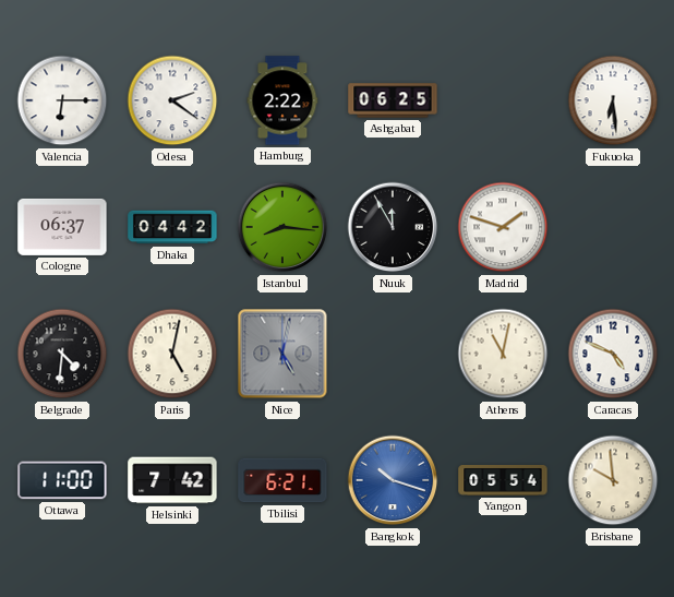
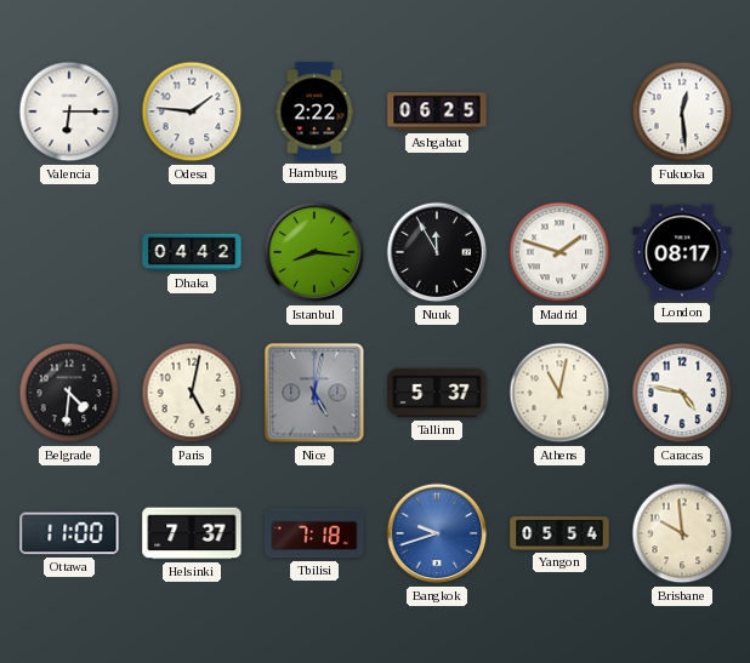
Odesa: 2:21 -> 1:46 (192, 112)
Fukuoka: 6:29 -> 12:29 (682, 112)
Cologne: 06:37 -> none (62, 227)
London: none -> 08:17 (682, 252)
Tallinn: none -> 5:37 (437, 393)
Caracas: 4:49 -> 4:47 (682, 393)
Helsinki: 7:42 -> 7:37 (192, 533)
Tbilisi: 6:21 -> 7:18 (314, 533)
Bangkok: 10:18 -> 9:42 (437, 533)
